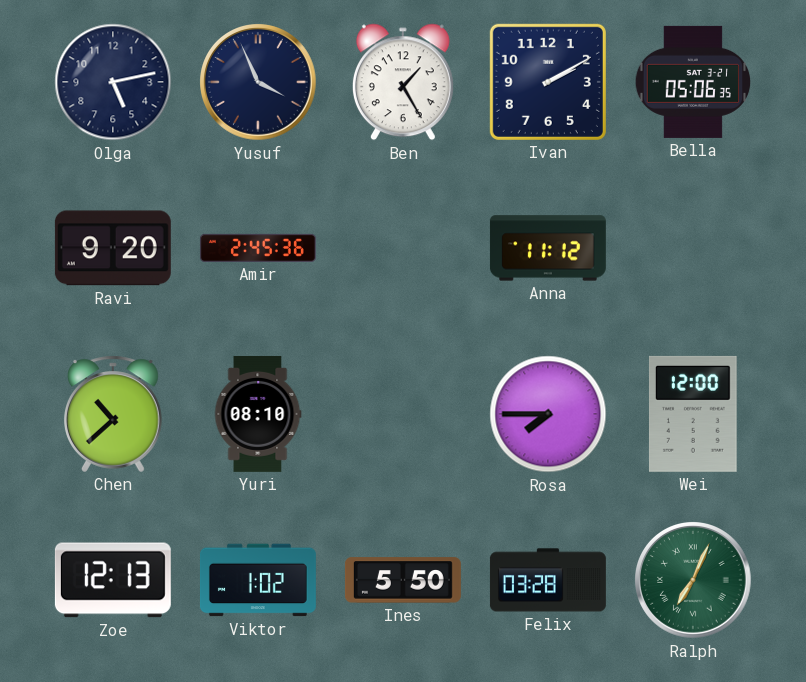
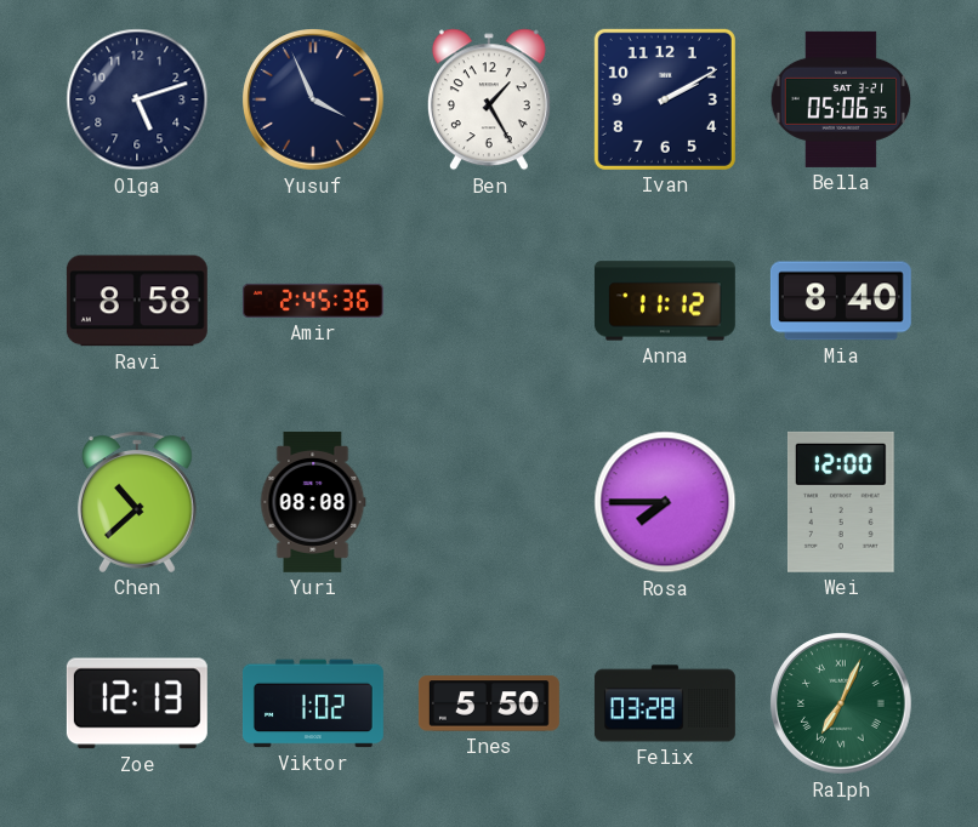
Olga: 5:13 -> 5:12 (137, 99)
Ravi: 9:20 -> 8:58 (137, 301)
Mia: none -> 8:40 (841, 301)
Yuri: 08:10 -> 08:08 (313, 502)
